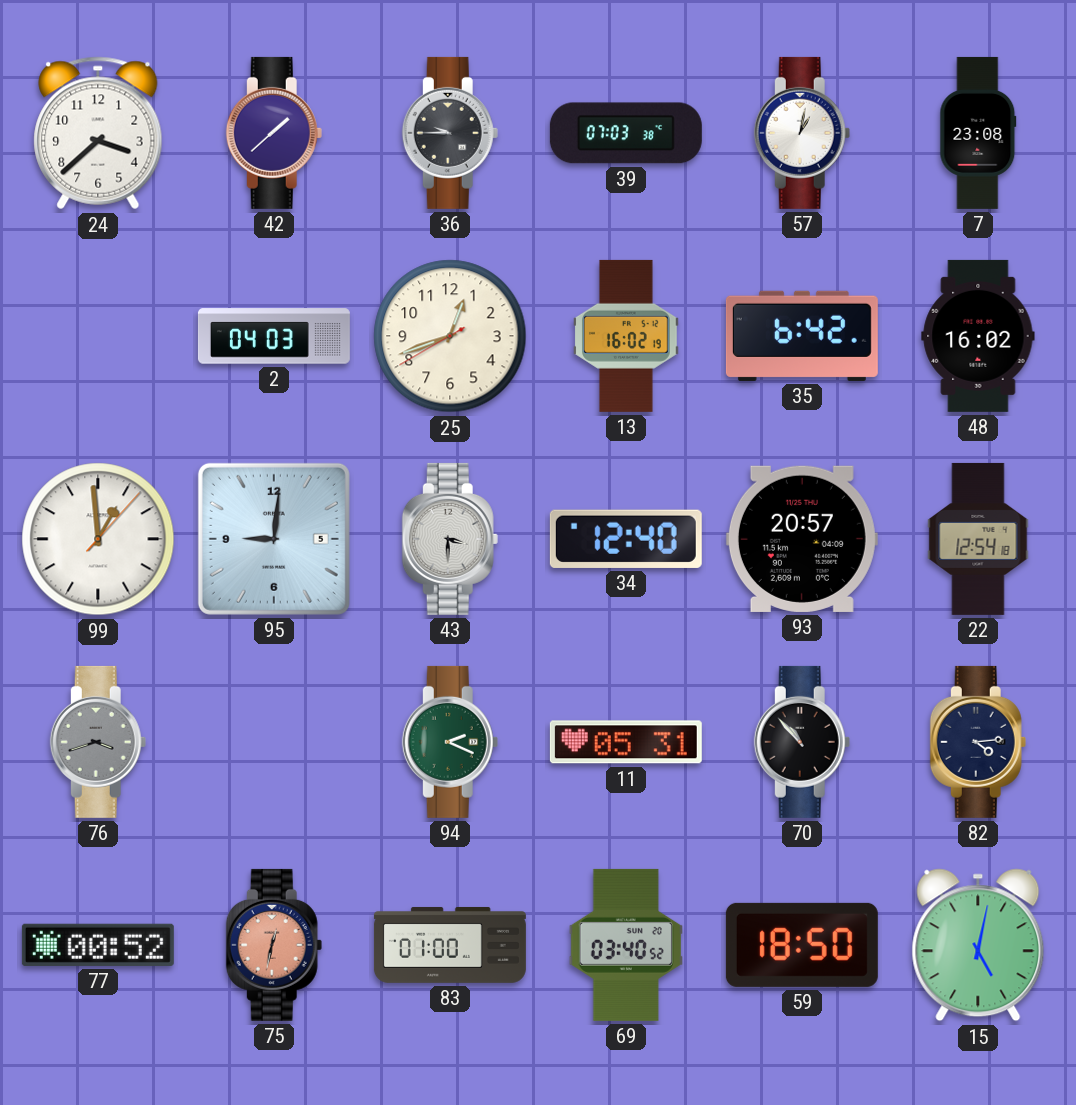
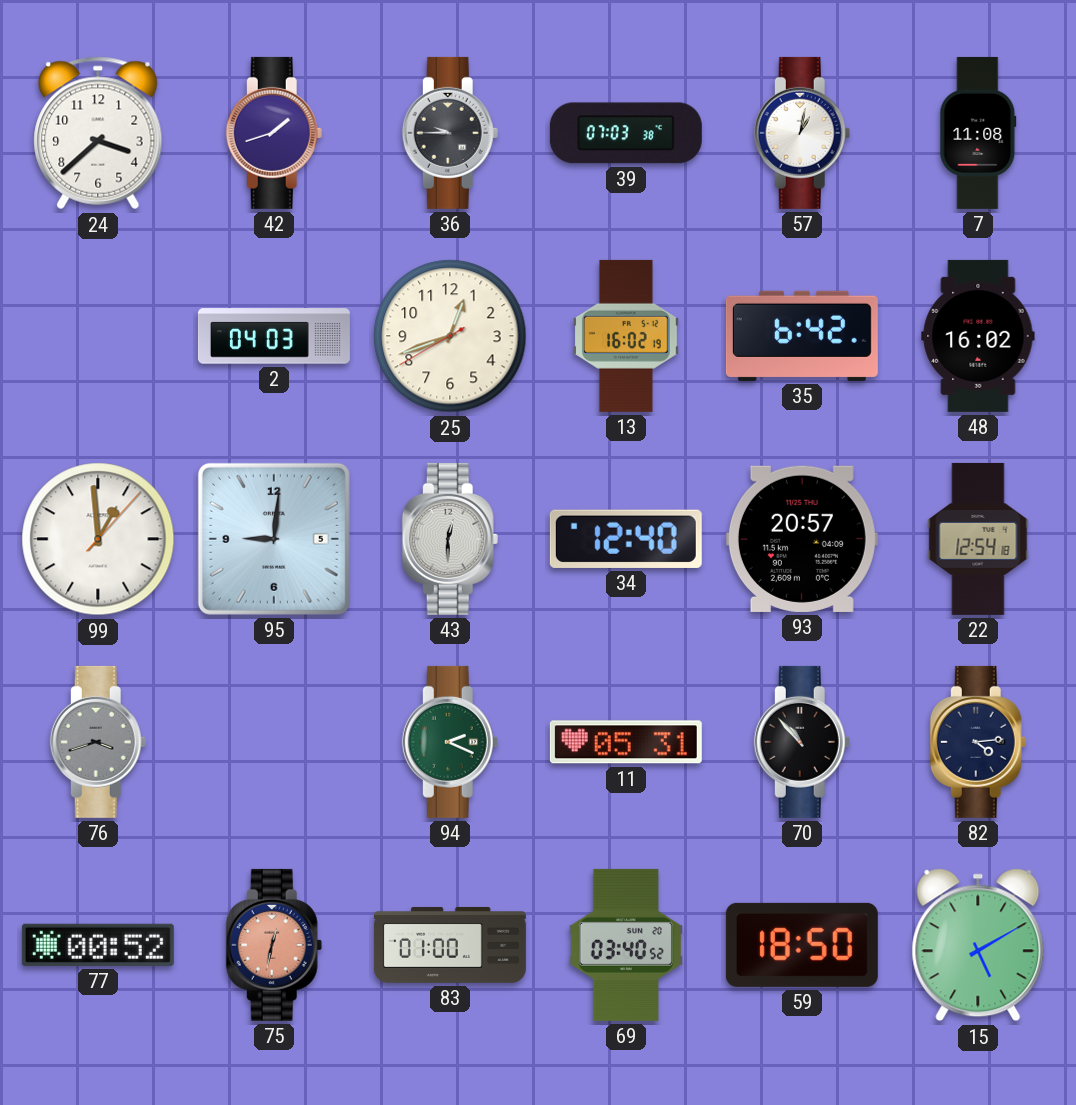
42: 1:38 -> 1:42 (274, 133)
7: 23:08 -> 11:08 (978, 133)
43: 3:30 -> 12:30 (450, 539)
15: 5:02 -> 5:10 (978, 945)
